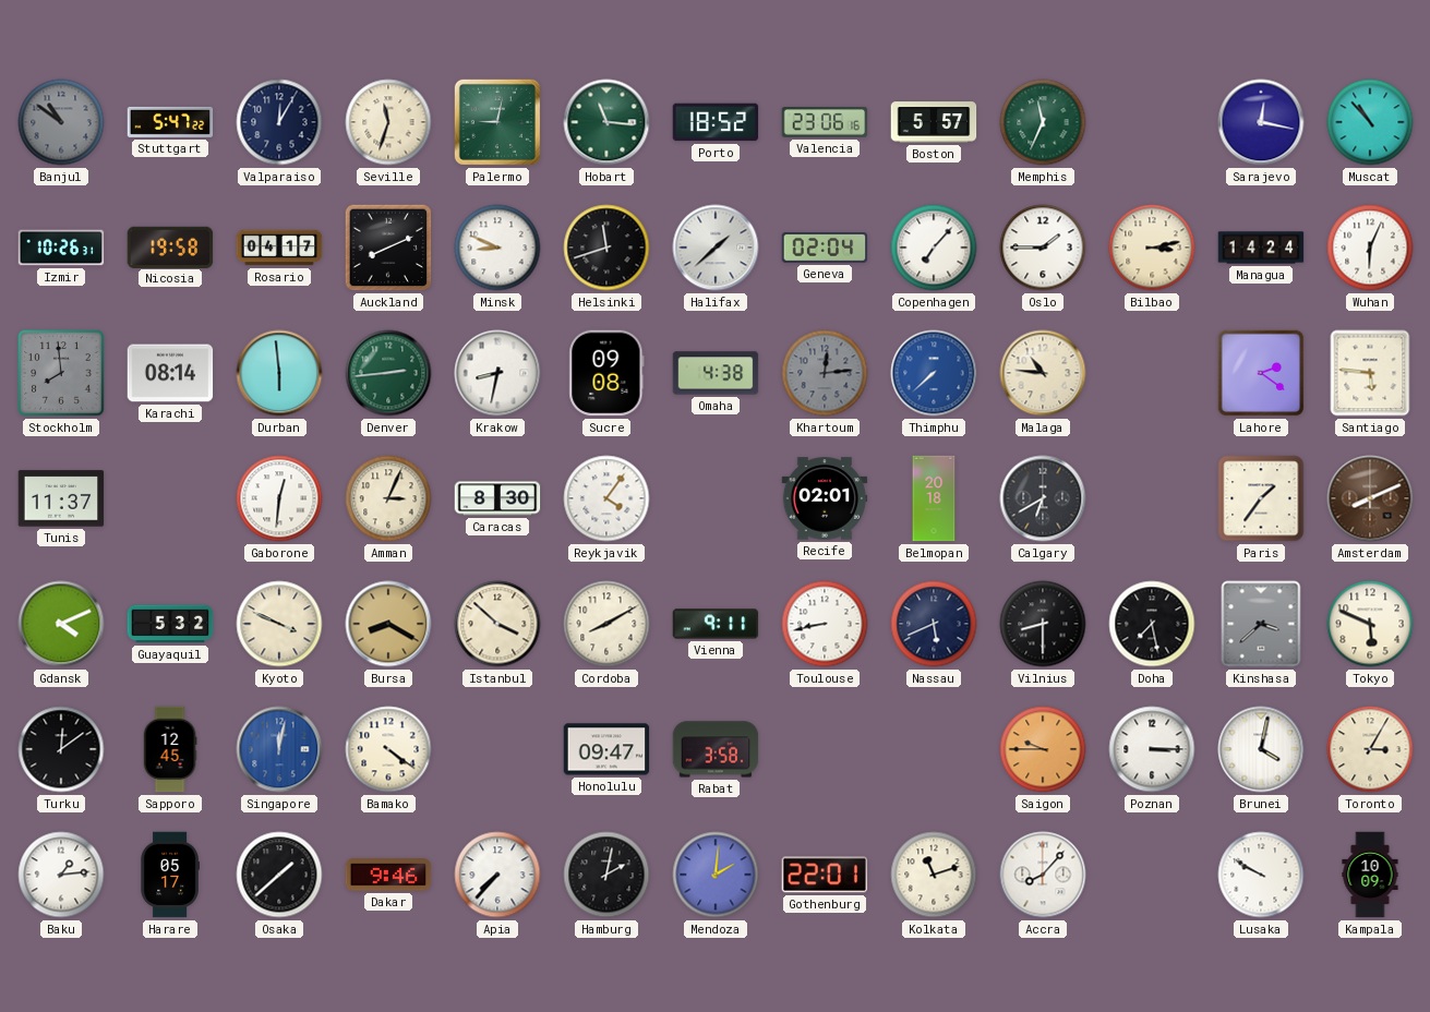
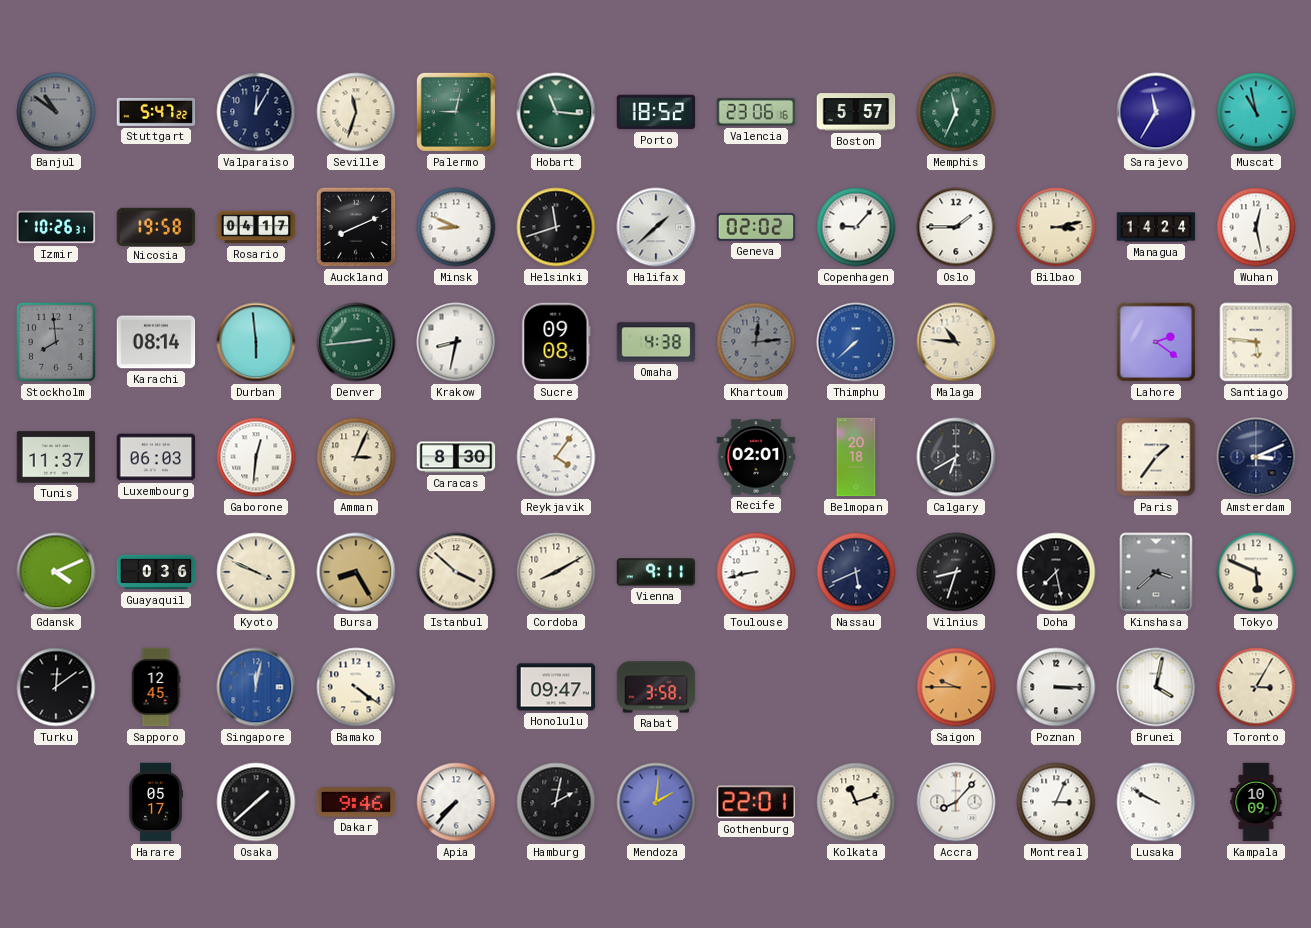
Sarajevo: 12:17 -> 11:35 (1156, 112)
Muscat: 10:53 -> 10:58 (1256, 112)
Geneva: 02:04 -> 02:02 (756, 228)
Copenhagen: 7:07 -> 9:07 (856, 227)
Wuhan: 6:04 -> 12:28 (1256, 227)
Luxembourg: none -> 06:03 (156, 457)
Amsterdam: 8:11 -> 3:11 (1256, 457)
Amsterdam dial: brown -> navy (1256, 457)
Guayaquil: 5:32 -> 0:36 (156, 572)
Bursa: 8:20 -> 8:25 (356, 572)
Vilnius: 8:30 -> 8:33 (956, 572)
Baku: 1:14 -> none (61, 875)
Montreal: none -> 3:04 (1056, 802)
